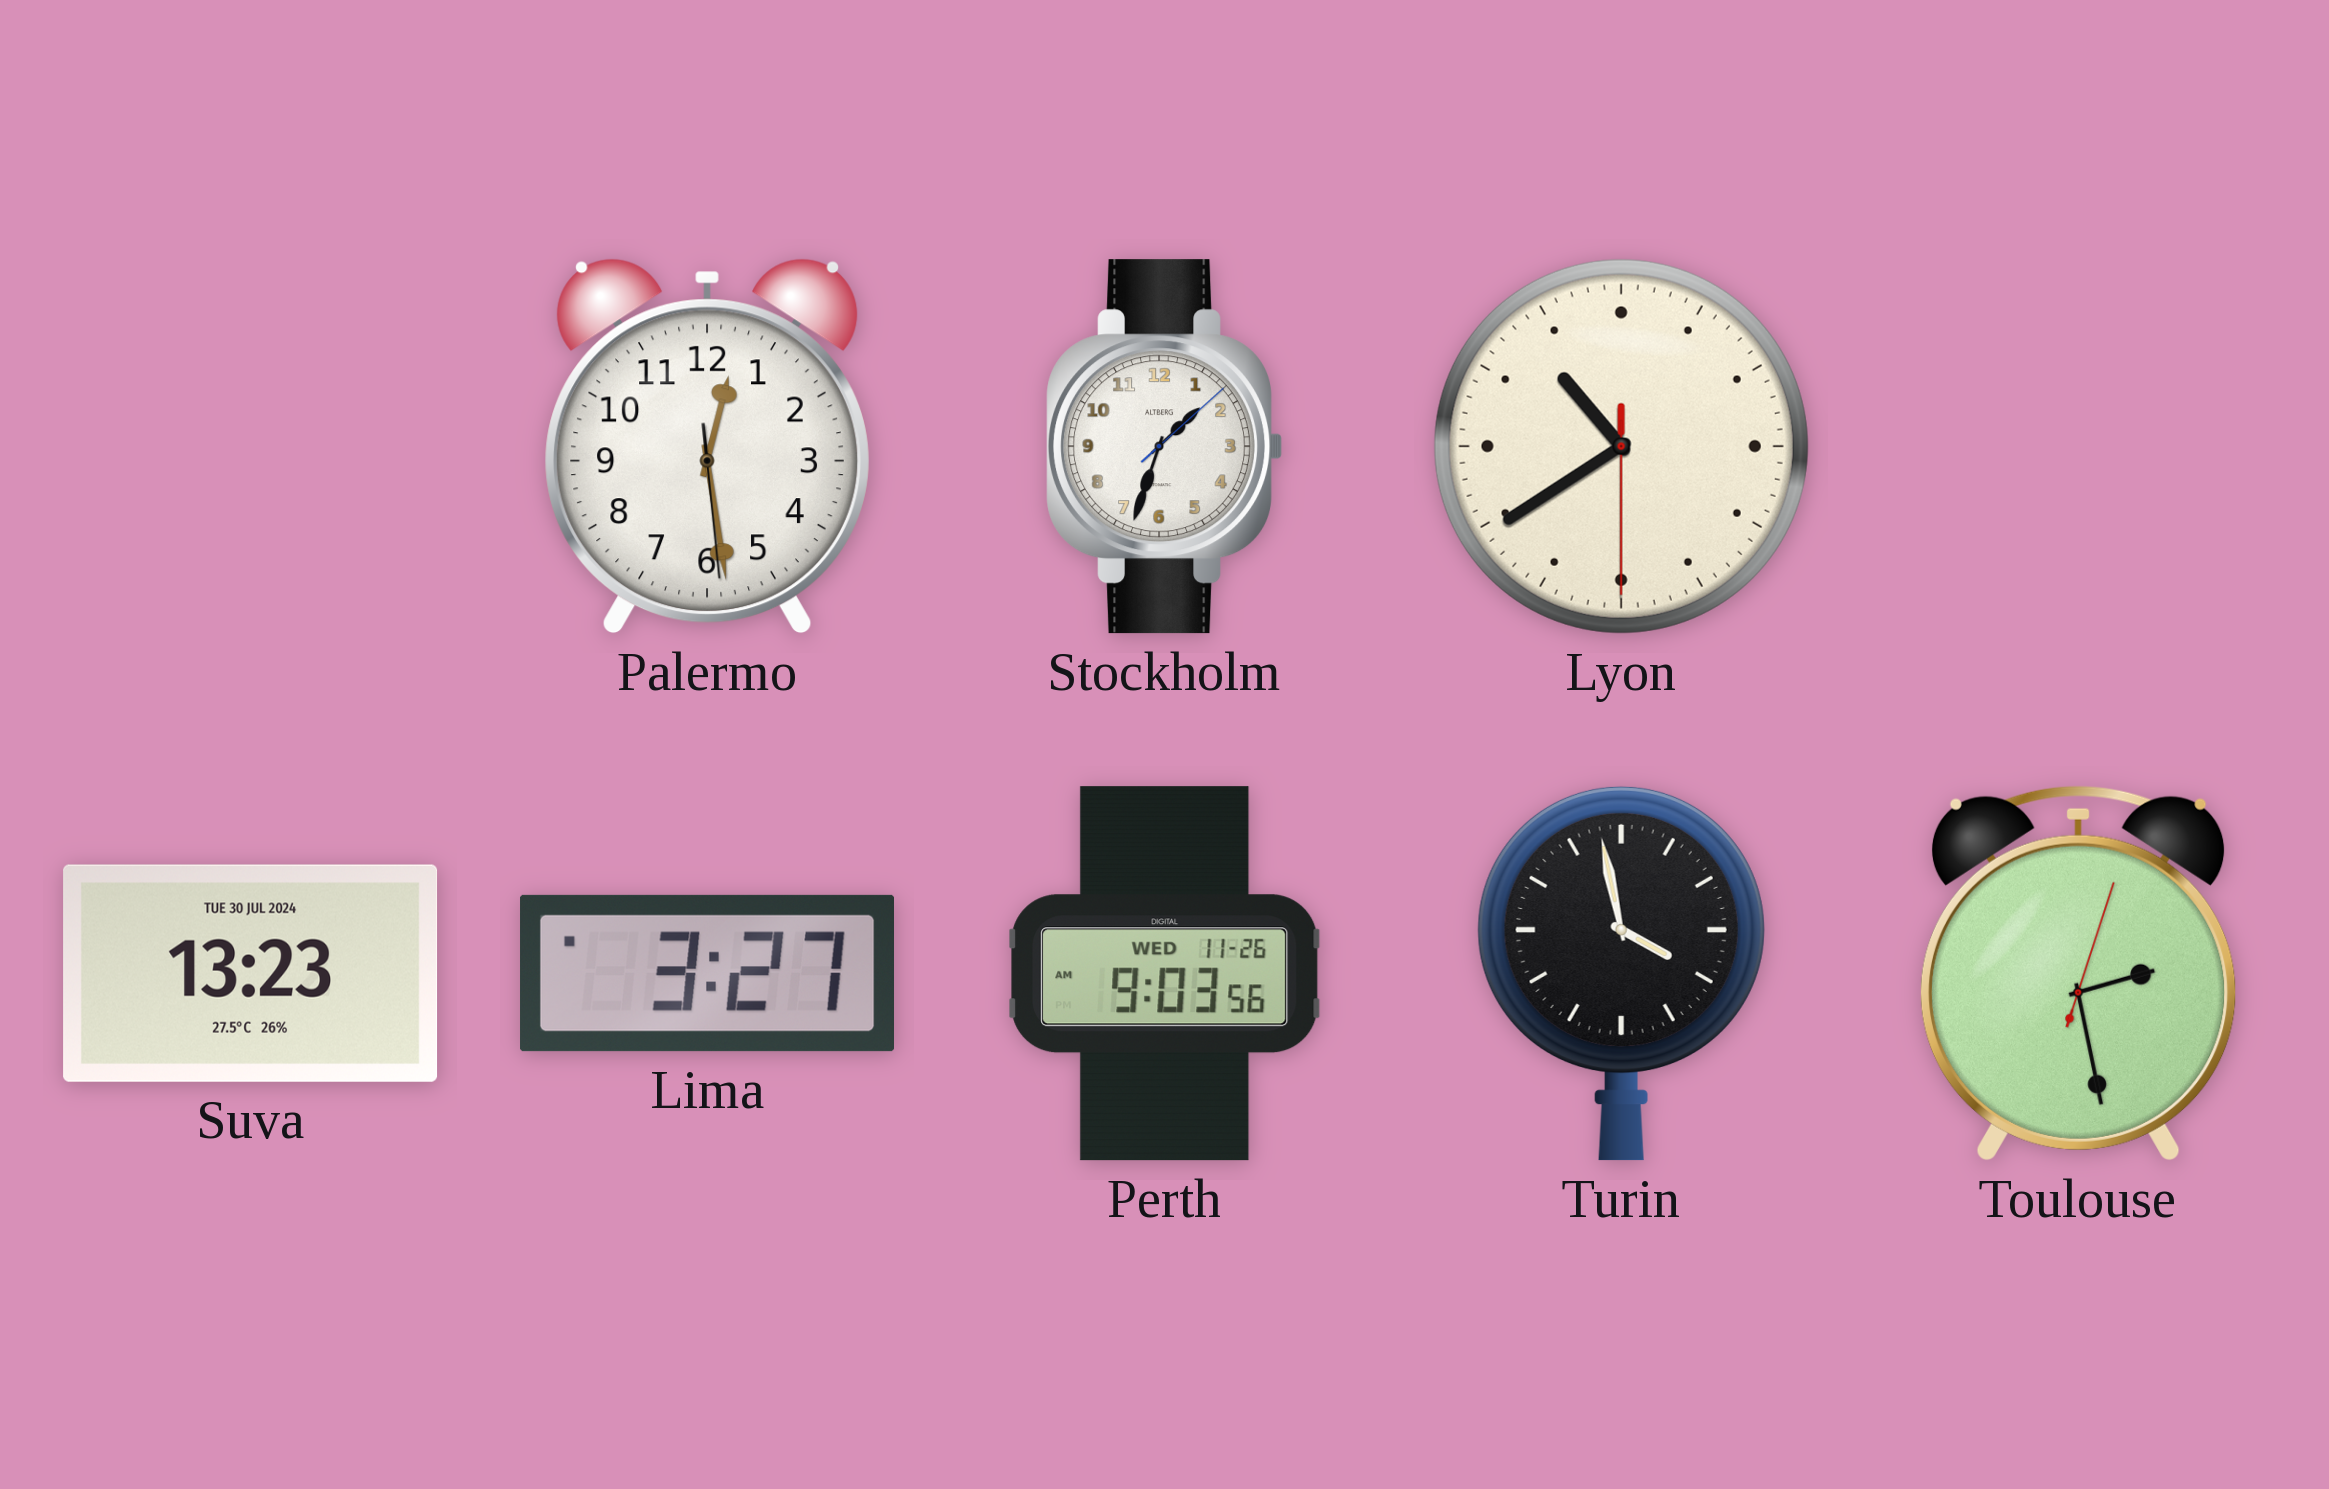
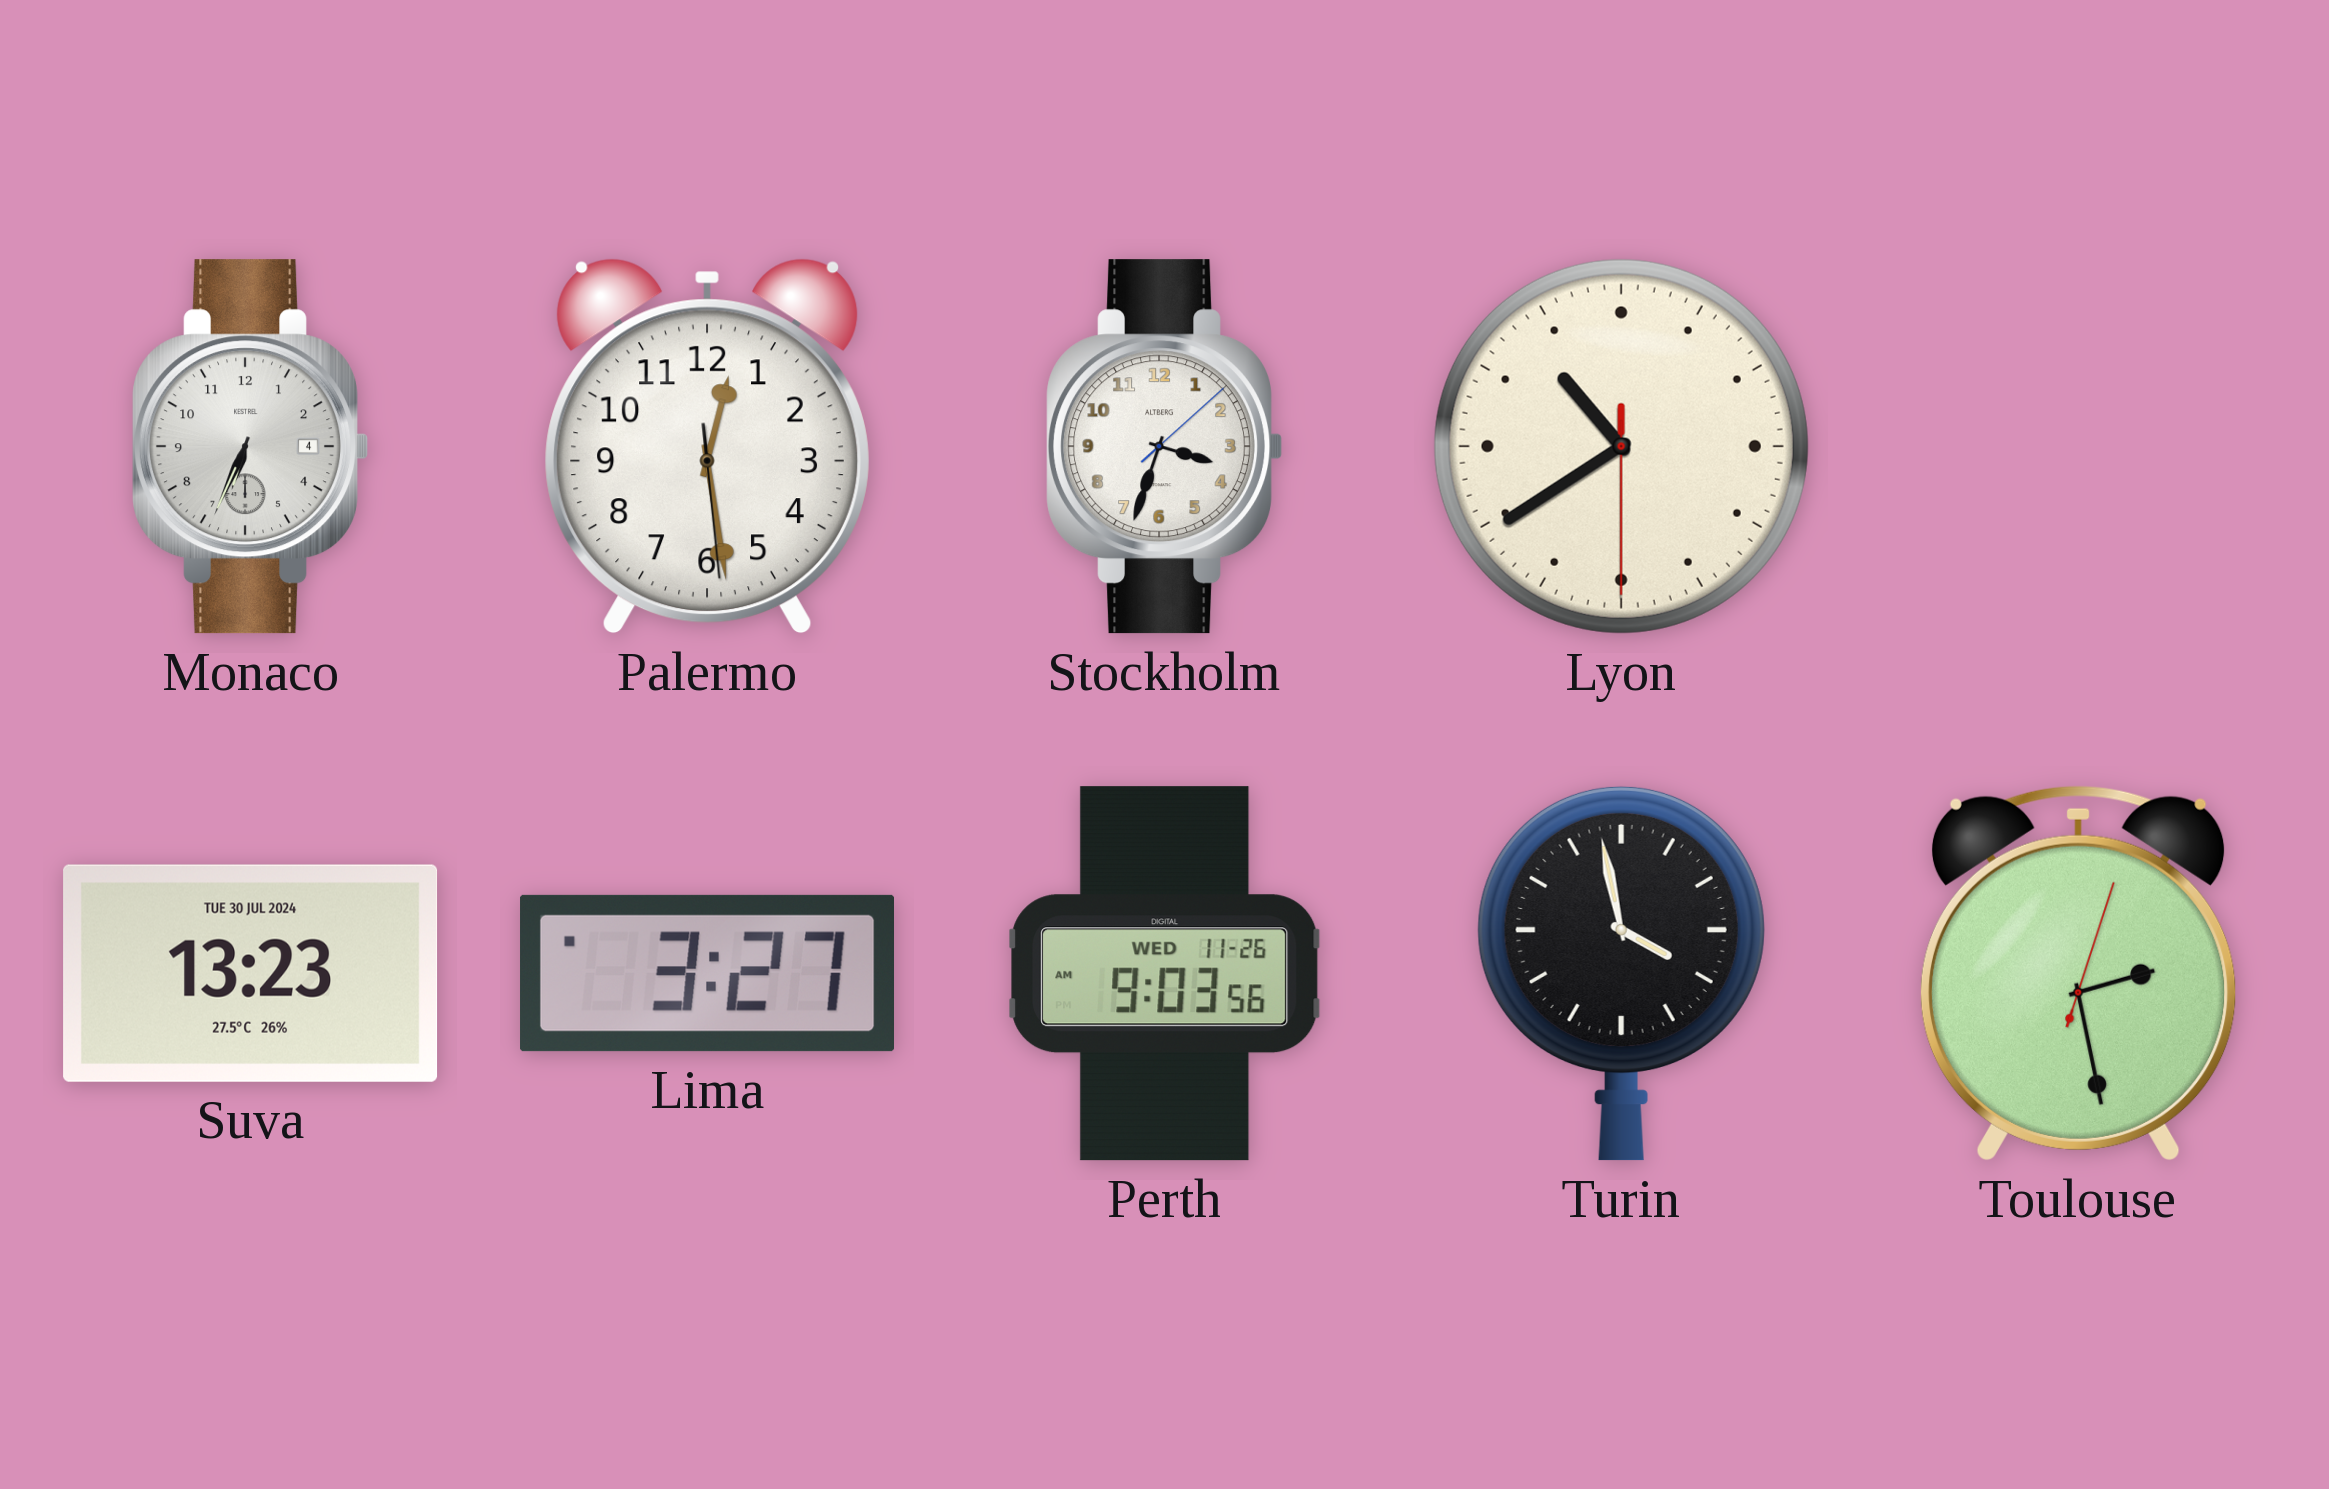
Monaco: none -> 6:34 (250, 447)
Stockholm: 1:33 -> 3:33 (1164, 447)
